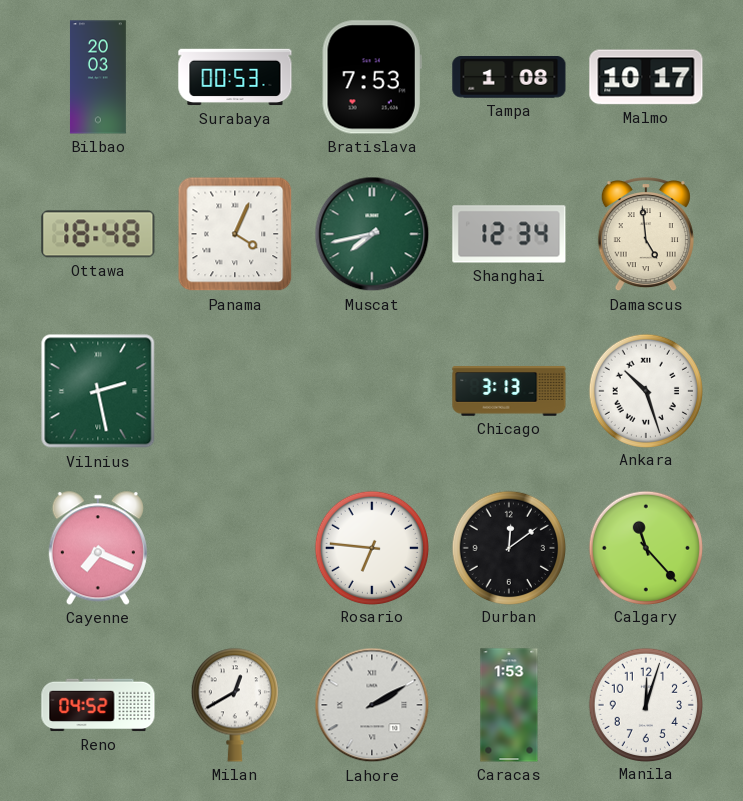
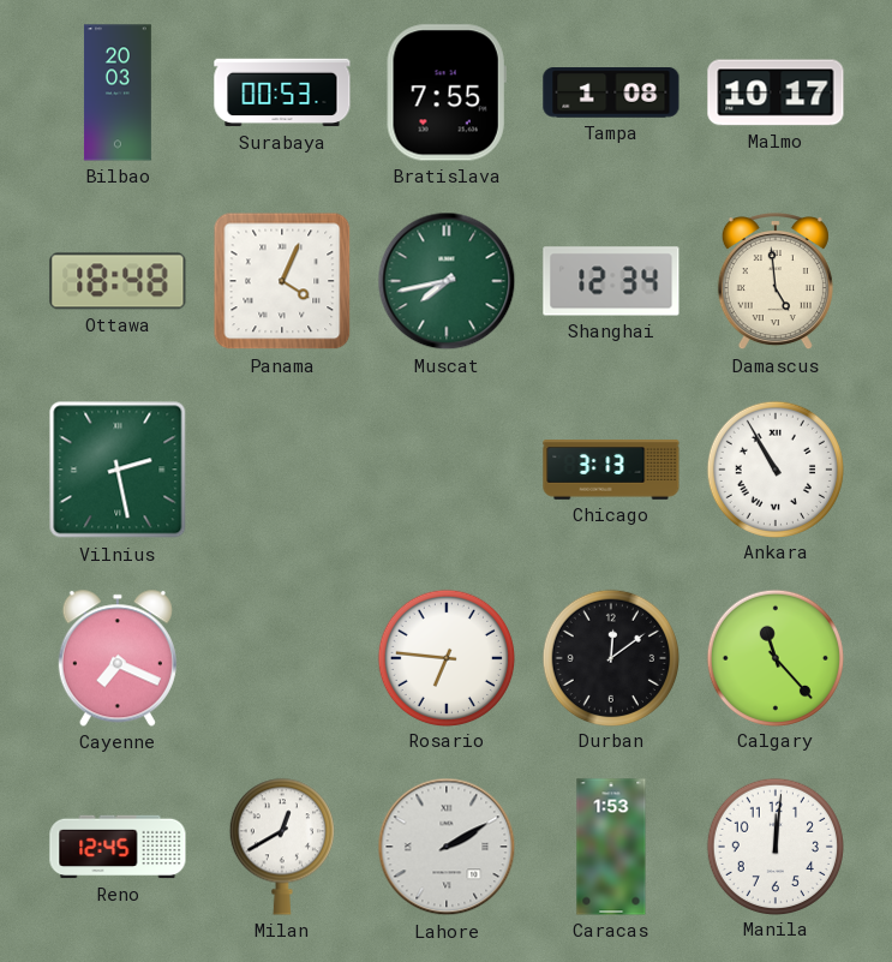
Bratislava: 7:53 -> 7:55 (447, 92)
Ankara: 10:27 -> 10:55 (774, 468)
Reno: 04:52 -> 12:45 (118, 847)
Manila: 12:03 -> 12:01 (774, 846)
